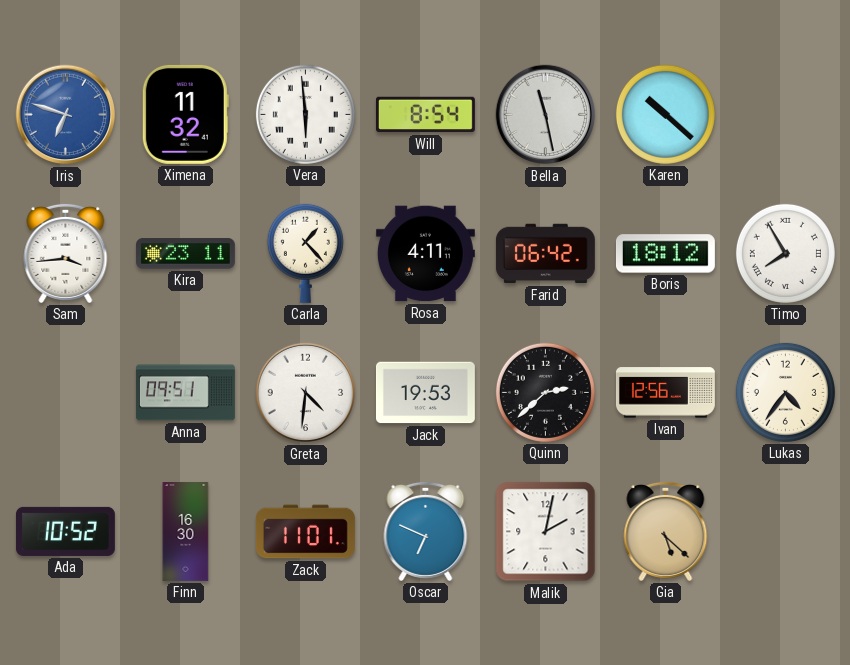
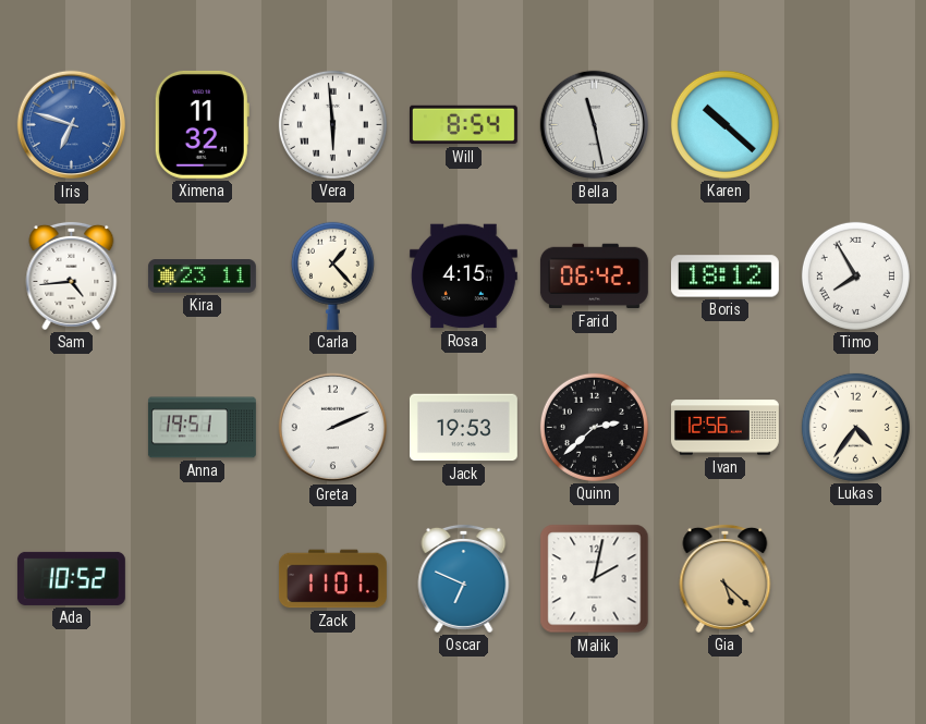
Sam: 3:44 -> 4:44 (72, 275)
Rosa: 4:11 -> 4:15 (463, 277)
Anna: 09:51 -> 19:51 (202, 428)
Greta: 4:31 -> 2:11 (333, 428)
Finn: 16:30 -> none (186, 532)
